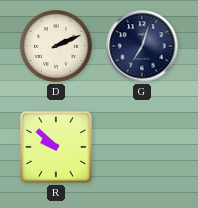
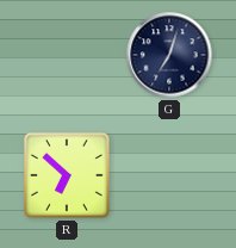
D: 2:11 -> none (56, 46)
R: 9:52 -> 6:52 (67, 175)
